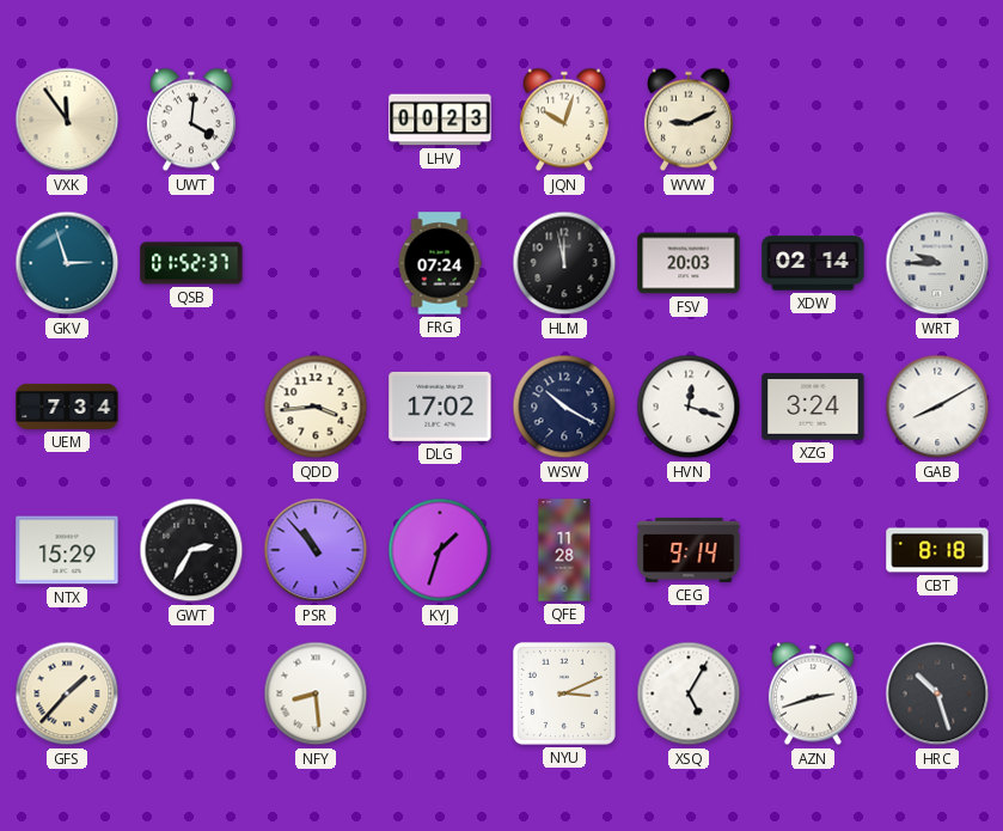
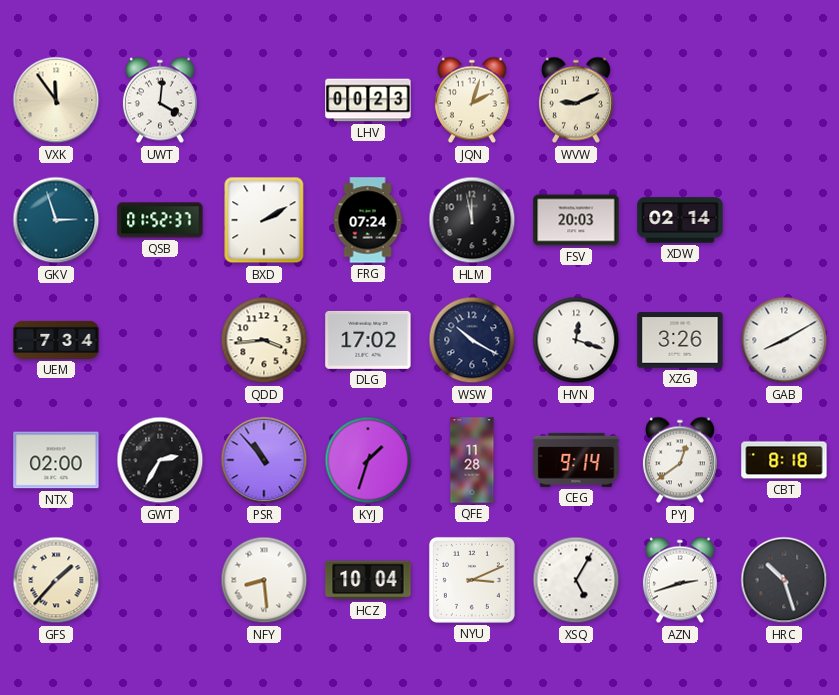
JQN: 10:03 -> 2:03 (472, 100)
BXD: none -> 2:10 (264, 220)
WRT: 9:45 -> none (937, 263)
XZG: 3:24 -> 3:26 (680, 340)
NTX: 15:29 -> 02:00 (56, 460)
PYJ: none -> 12:39 (680, 460)
HCZ: none -> 10:04 (368, 580)
